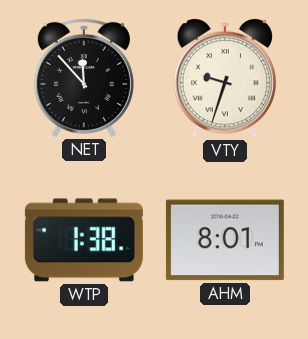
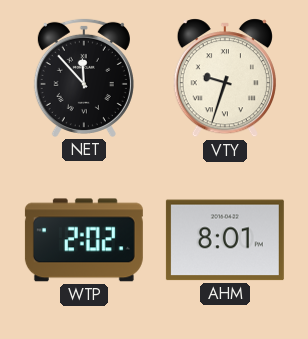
WTP: 1:38 -> 2:02 (84, 240)
